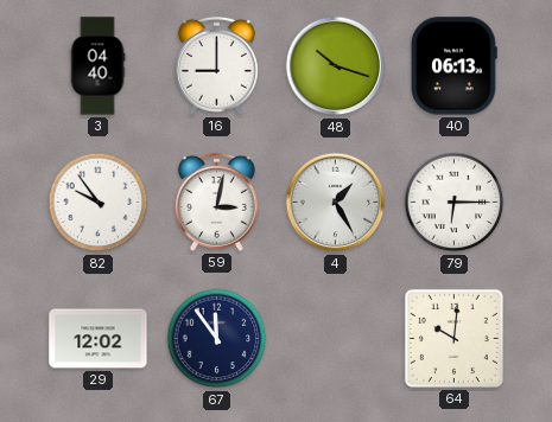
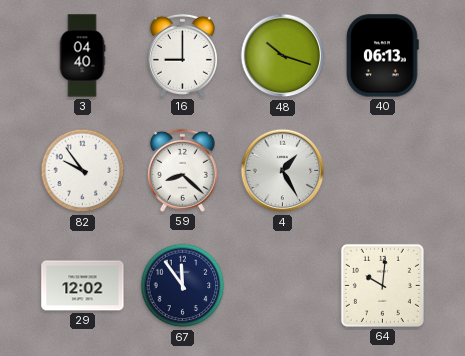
59: 3:02 -> 8:22 (182, 170)
79: 6:15 -> none (455, 203)
